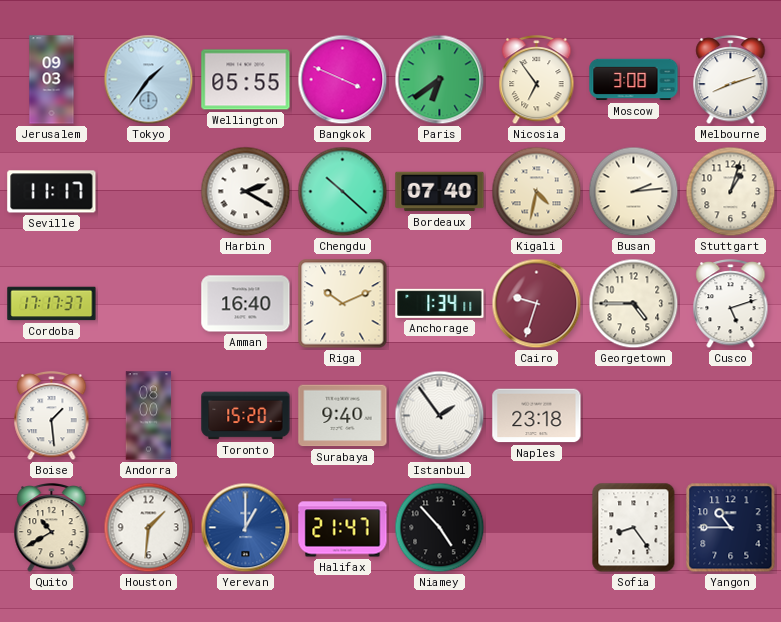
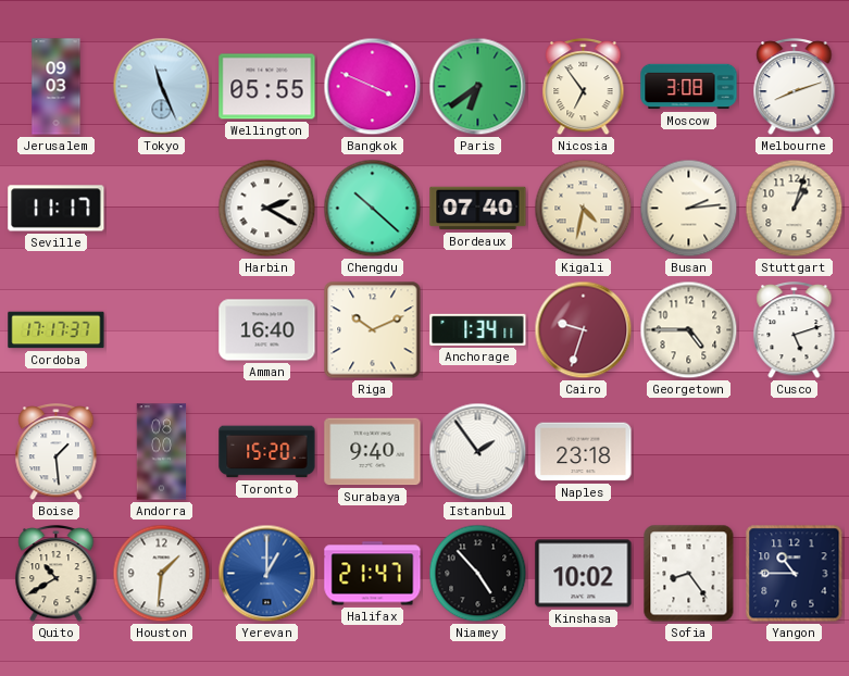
Tokyo: 1:36 -> 11:26 (162, 87)
Kinshasa: none -> 10:02 (584, 574)
